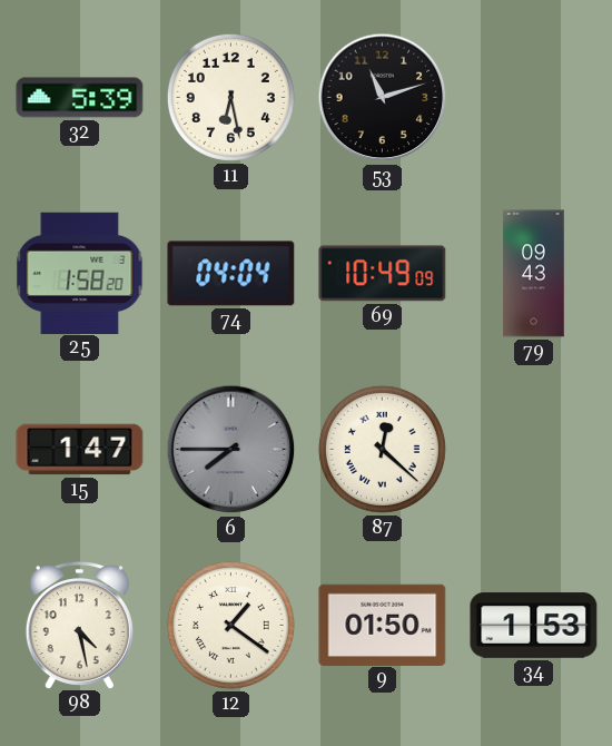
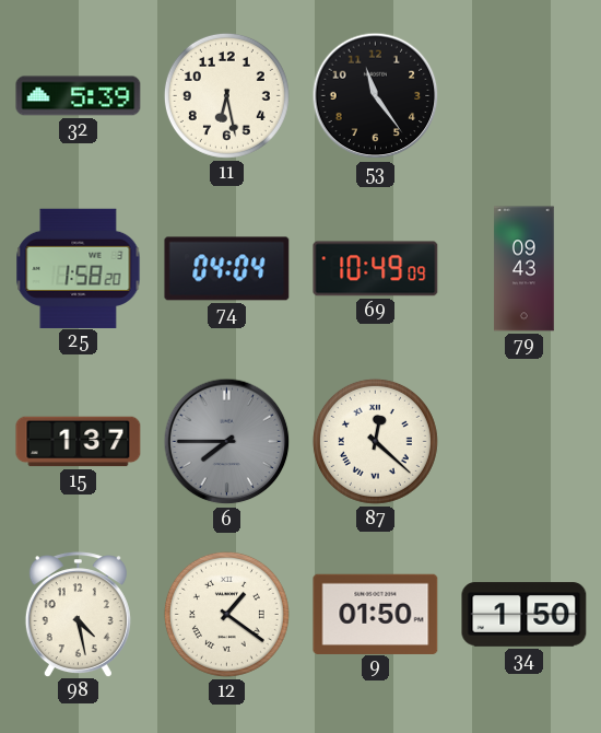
53: 11:12 -> 11:24 (376, 96)
15: 1:47 -> 1:37 (79, 442)
34: 1:53 -> 1:50 (525, 615)
